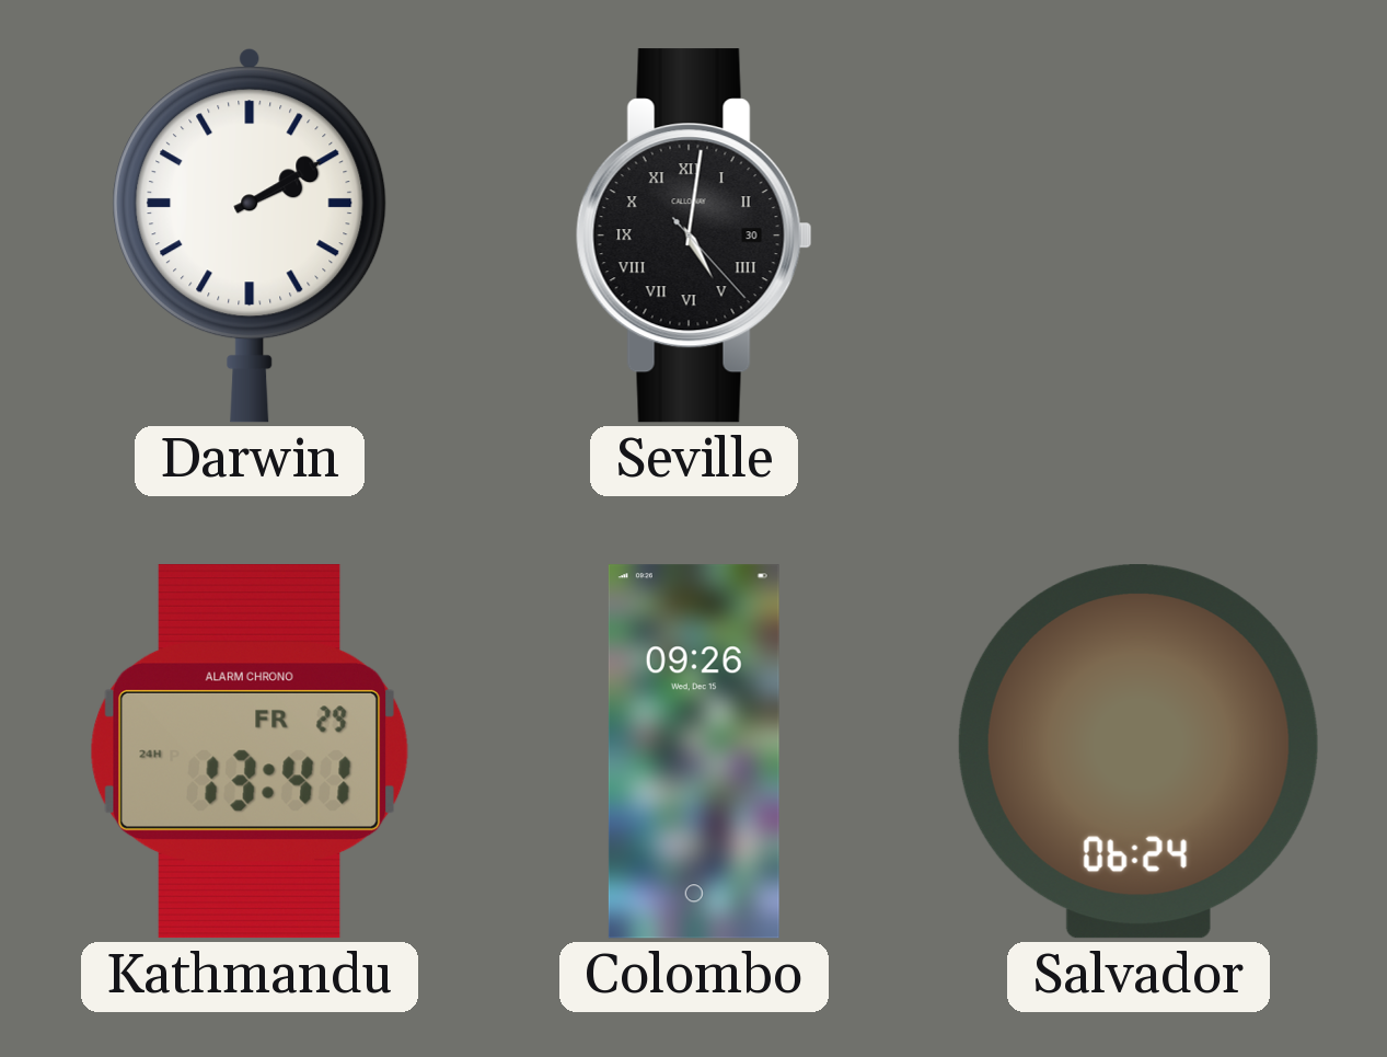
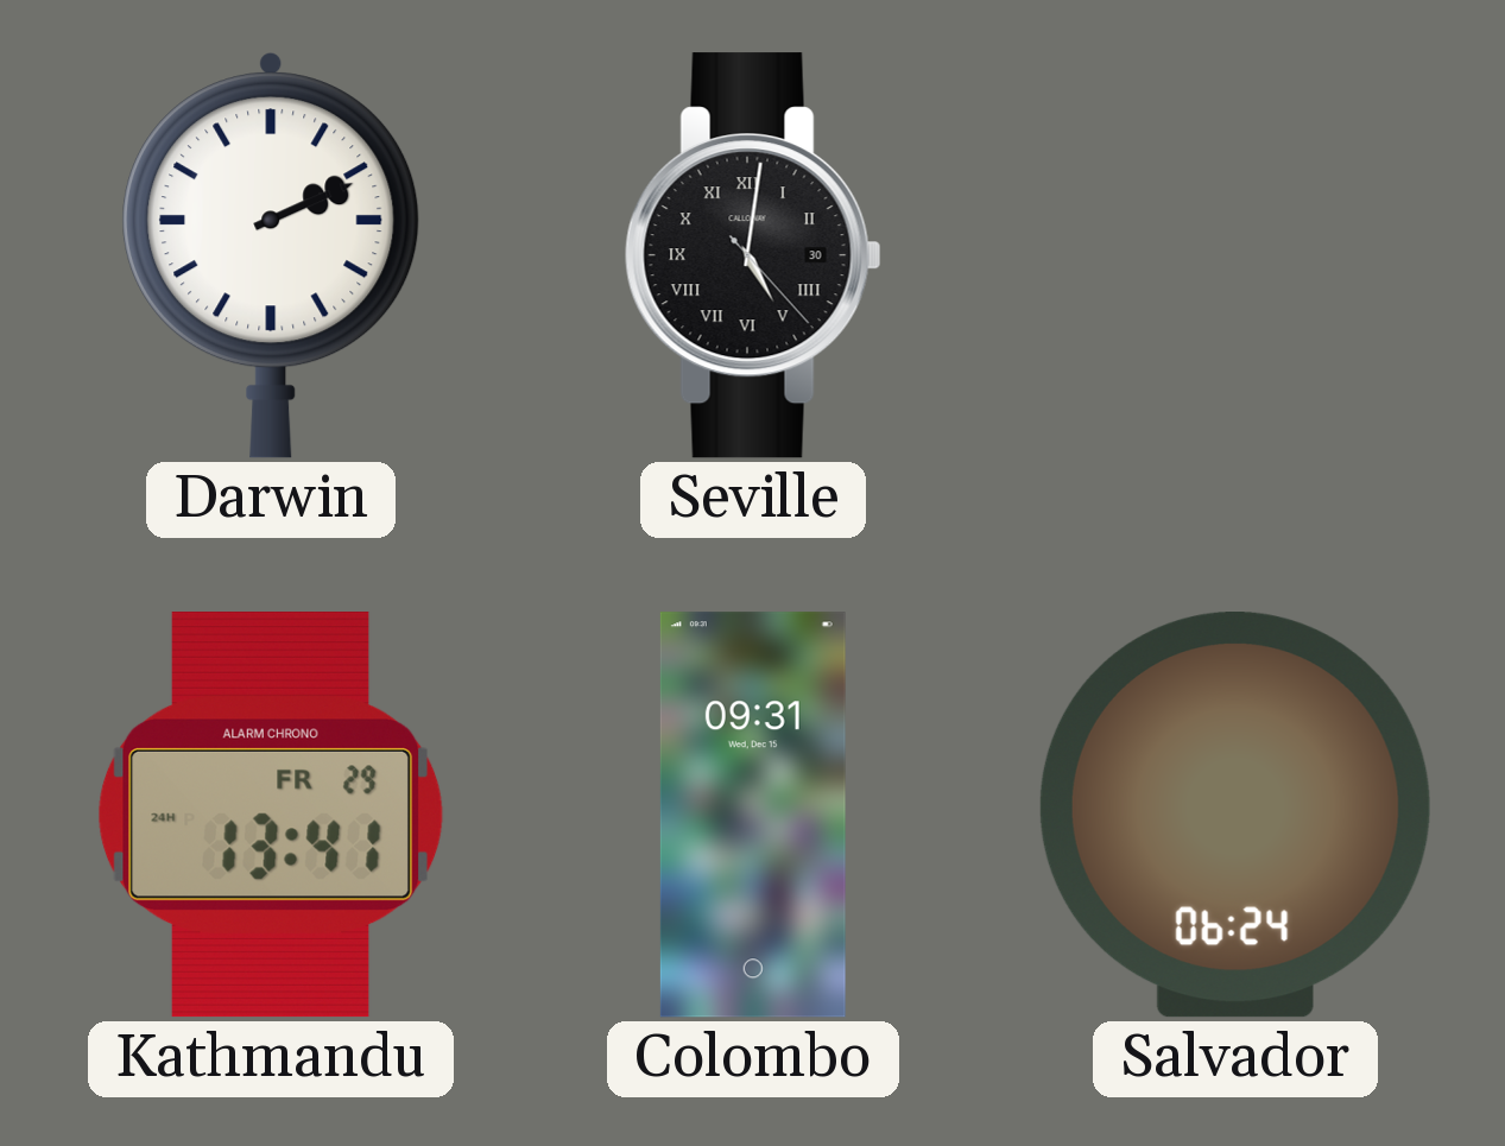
Darwin: 2:10 -> 2:11 (271, 255)
Colombo: 09:26 -> 09:31 (753, 815)
